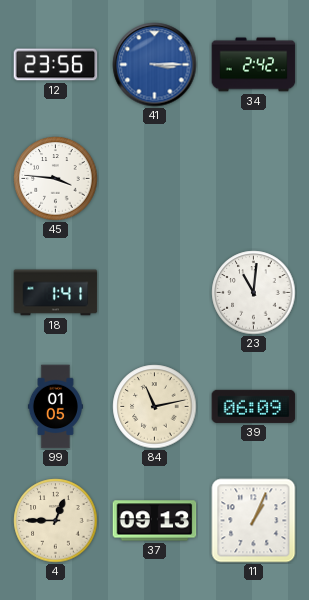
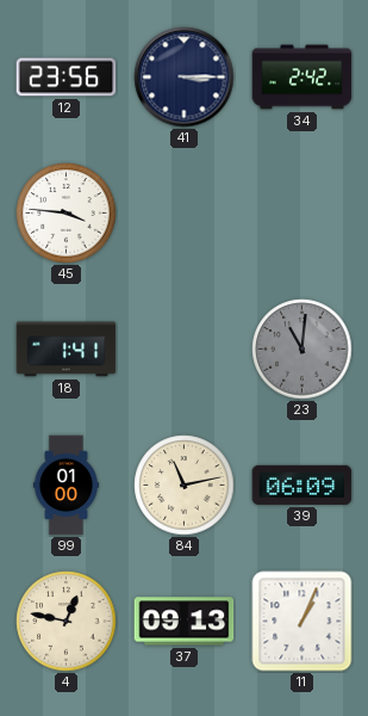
41 dial: blue -> navy (185, 78)
23 dial: white -> grey (302, 350)
99: 01:05 -> 01:00 (66, 486)
4: 12:45 -> 12:47 (67, 622)
